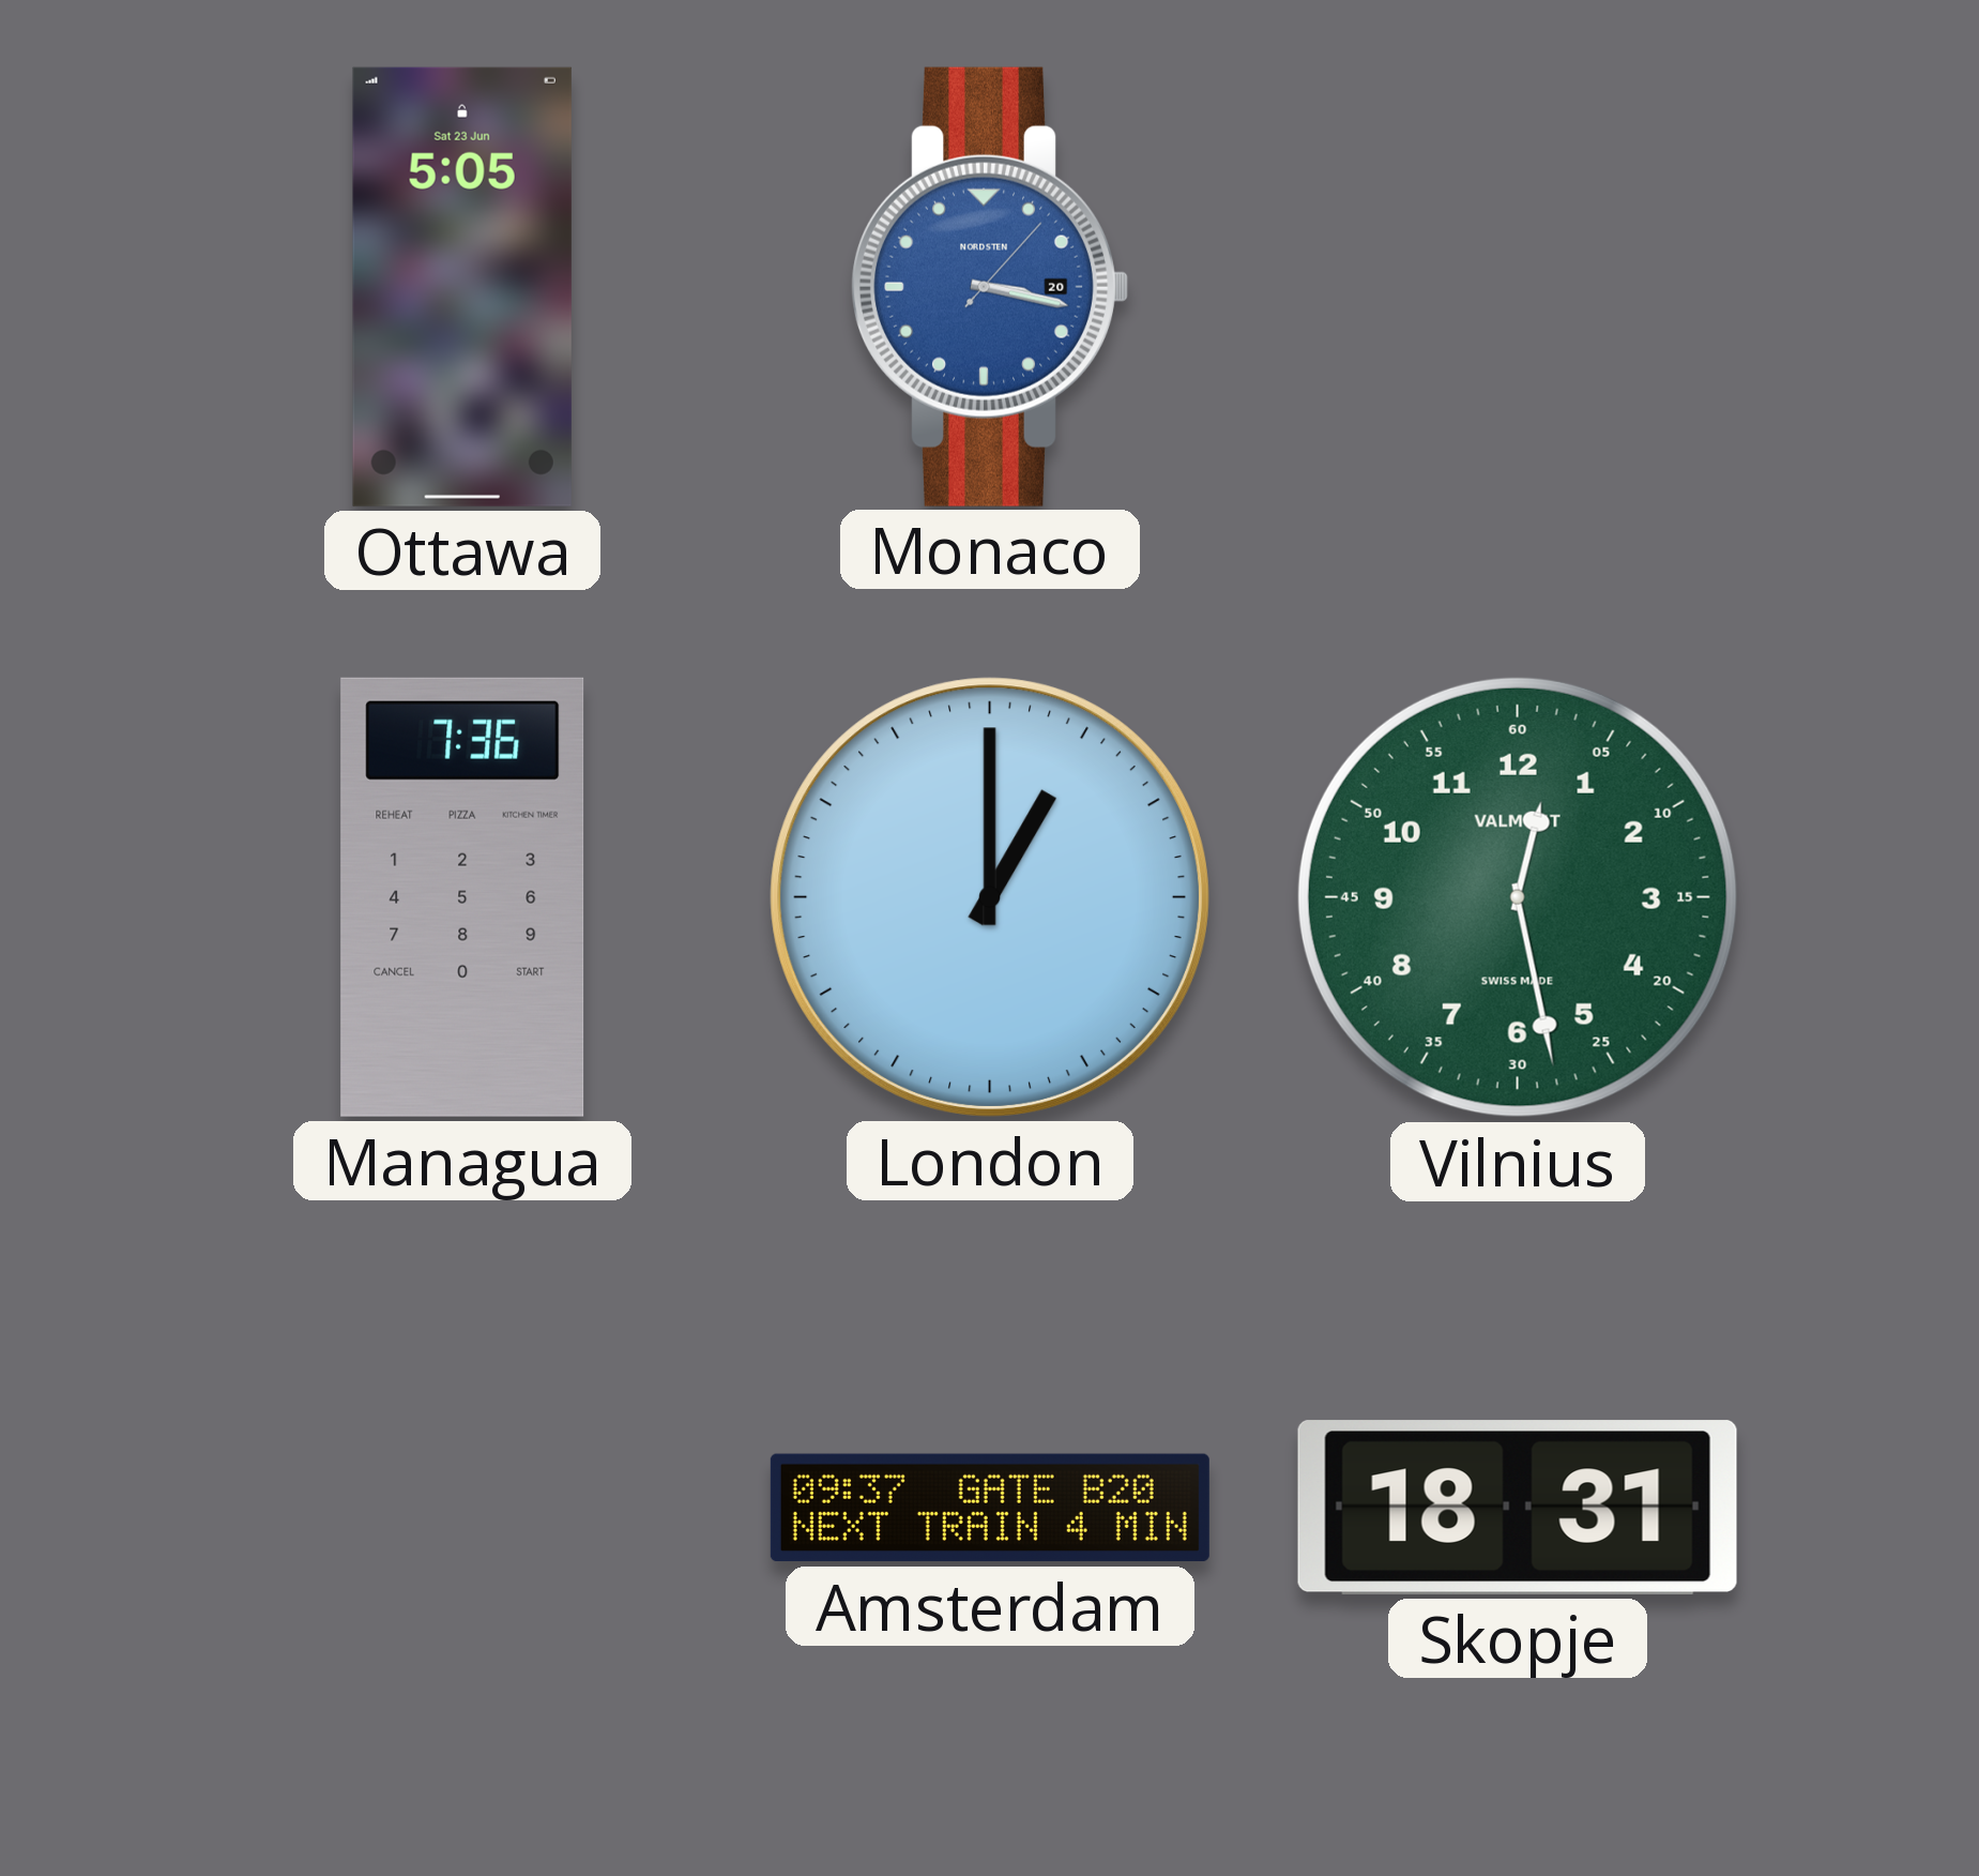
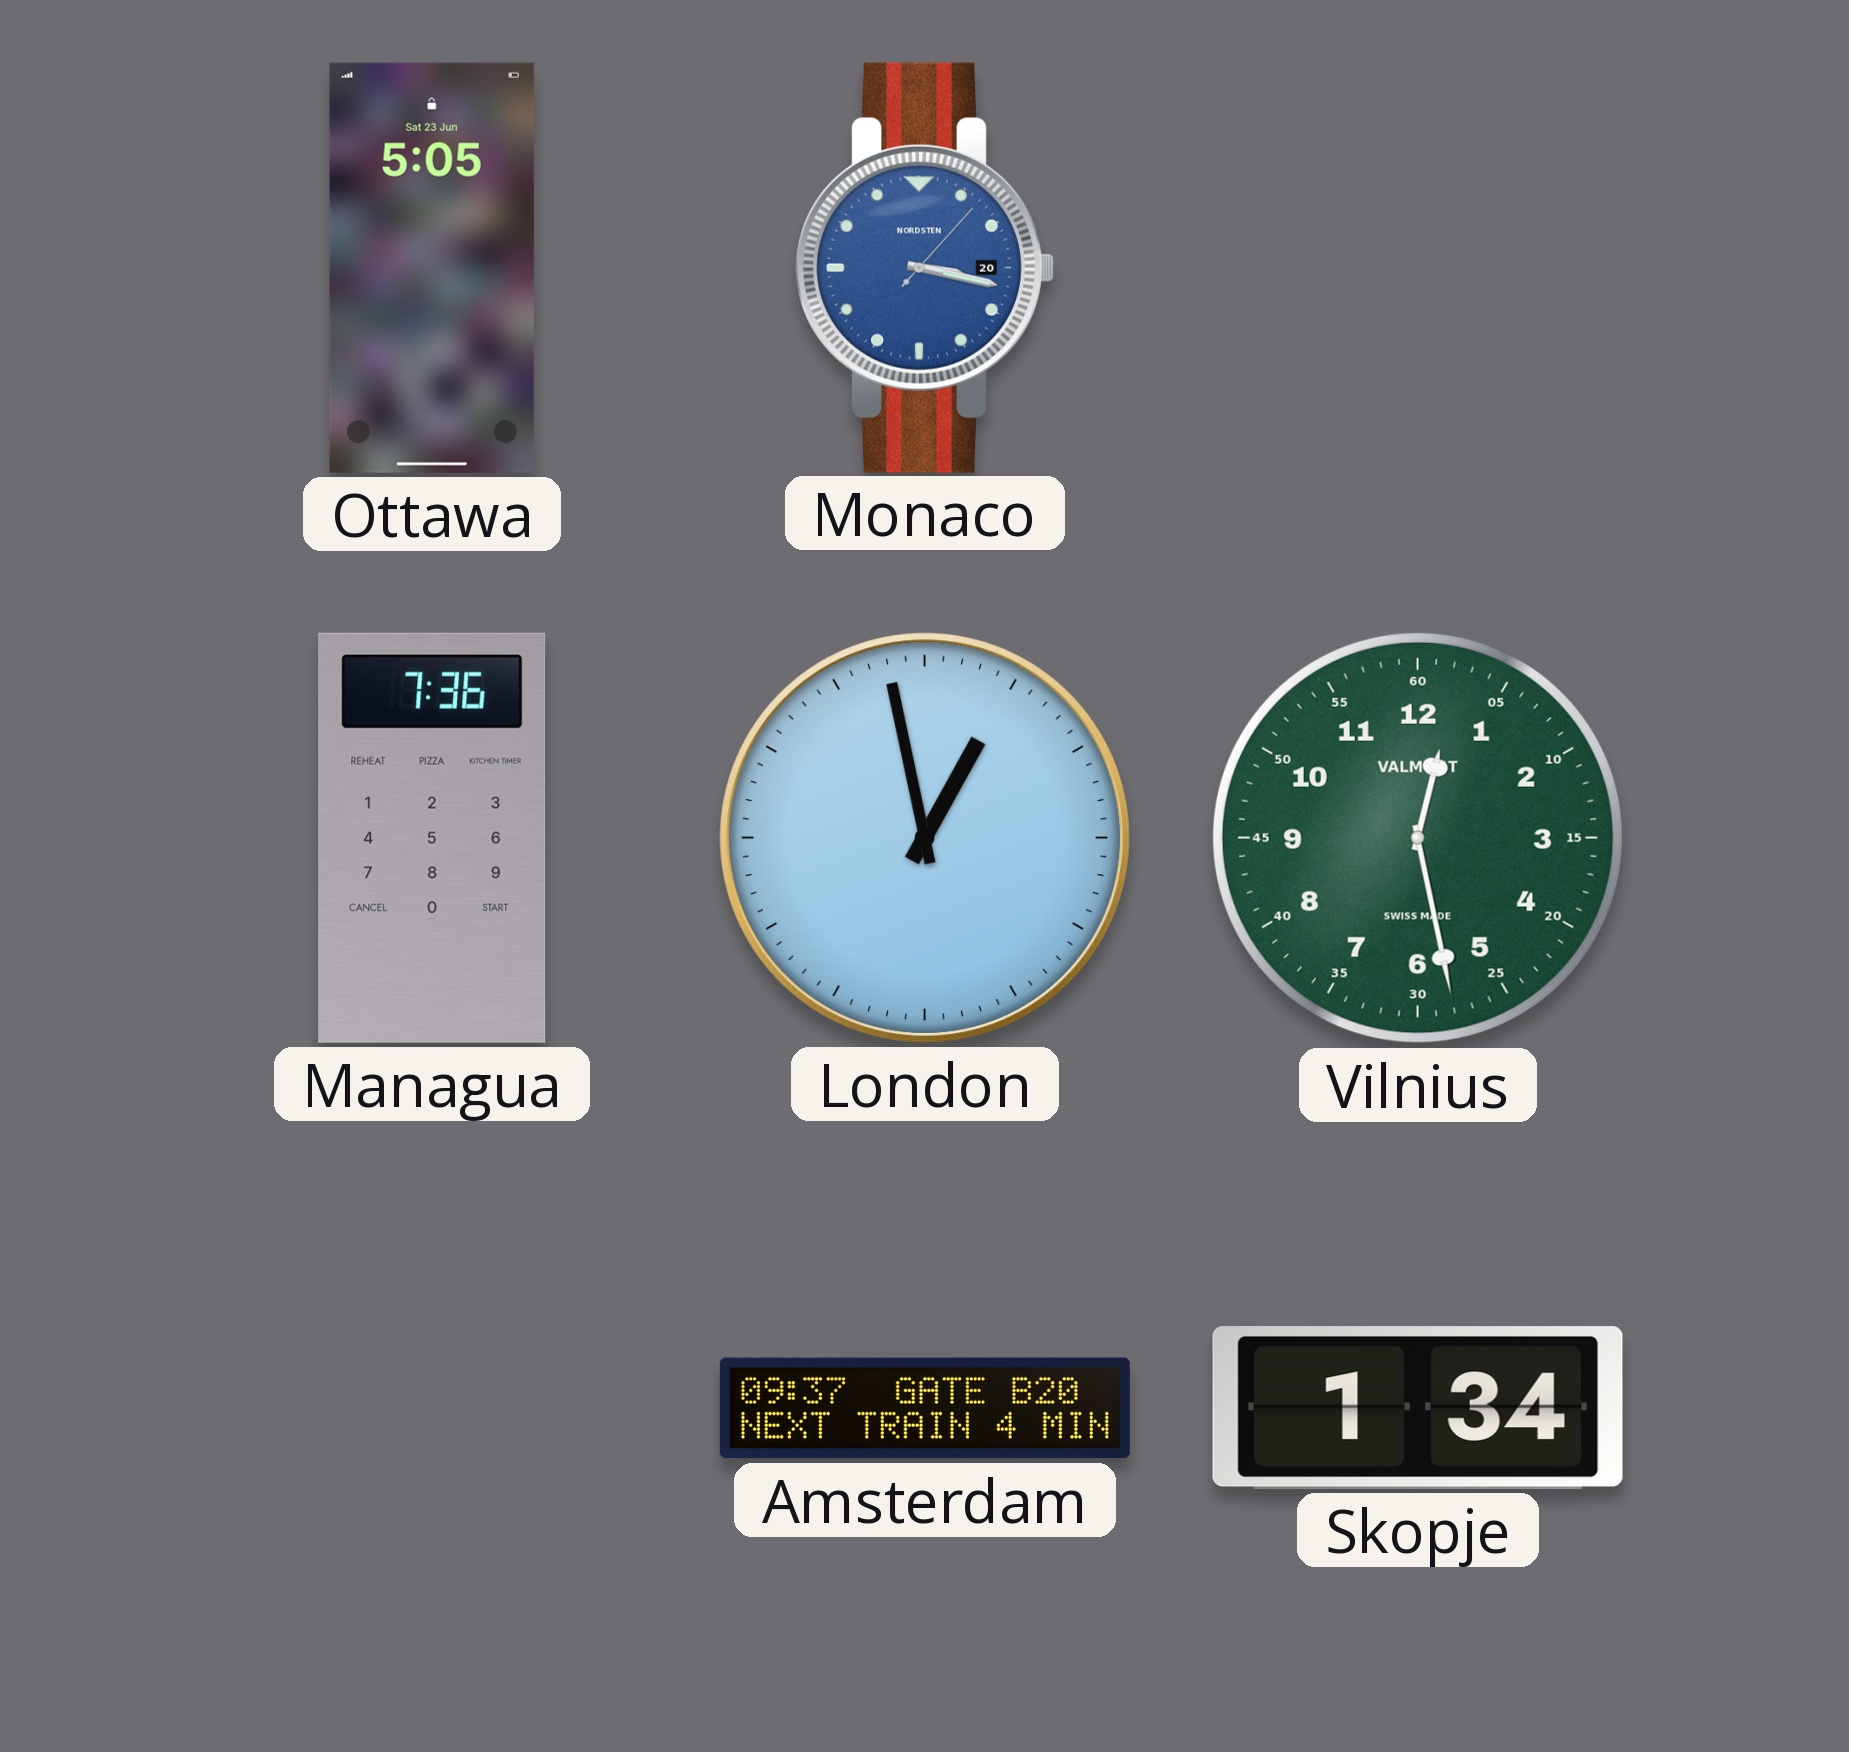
London: 1:00 -> 12:58 (925, 838)
Skopje: 18:31 -> 1:34 (1418, 1408)
